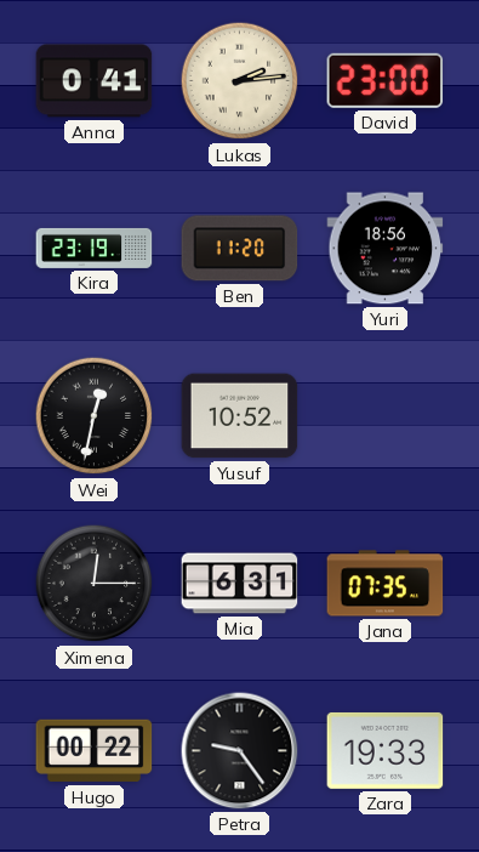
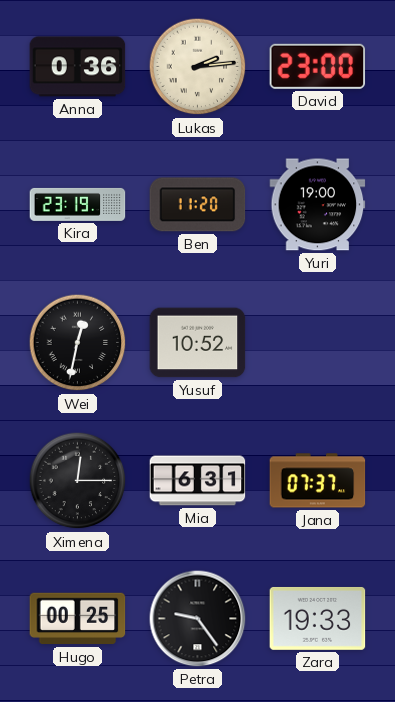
Anna: 0:41 -> 0:36 (78, 67)
Yuri: 18:56 -> 19:00 (318, 205)
Jana: 07:35 -> 07:37 (318, 481)
Hugo: 00:22 -> 00:25 (78, 619)
